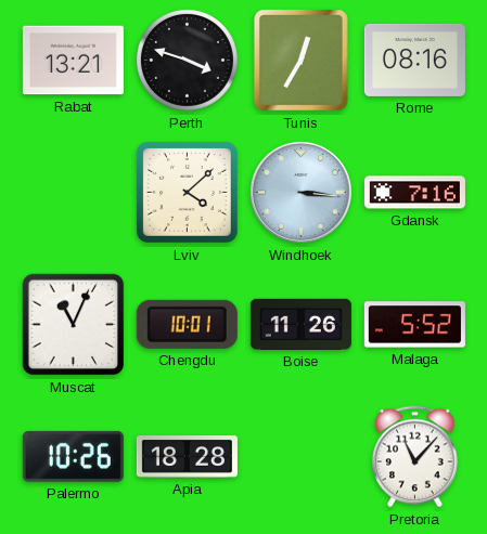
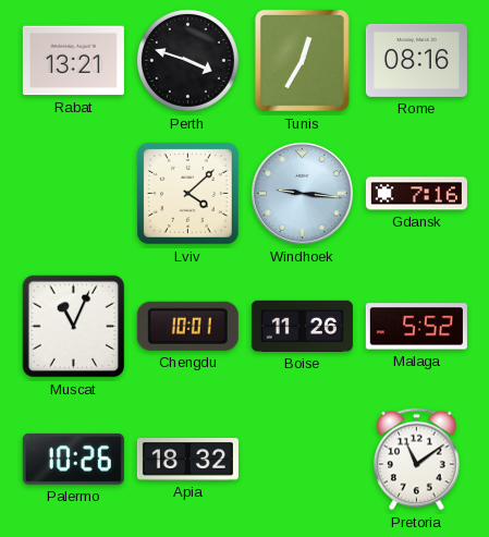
Windhoek: 3:16 -> 9:16 (302, 193)
Apia: 18:28 -> 18:32 (187, 460)
Pretoria: 11:07 -> 11:09 (417, 460)
